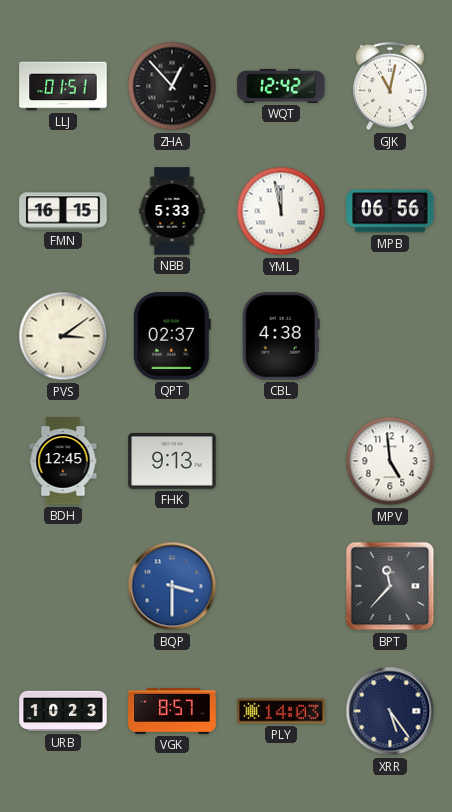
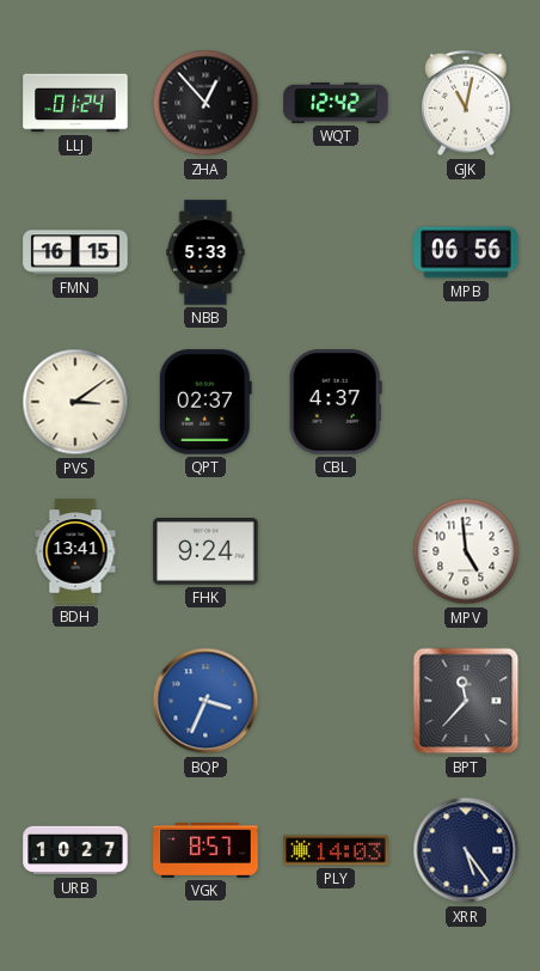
LLJ: 01:51 -> 01:24 (75, 103)
YML: 11:58 -> none (281, 211)
CBL: 4:38 -> 4:37 (336, 402)
BDH: 12:45 -> 13:41 (75, 551)
FHK: 9:13 -> 9:24 (205, 552)
BQP: 3:30 -> 3:34 (205, 701)
URB: 10:23 -> 10:27 (75, 850)
